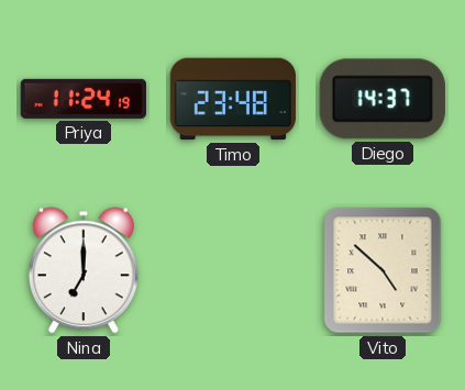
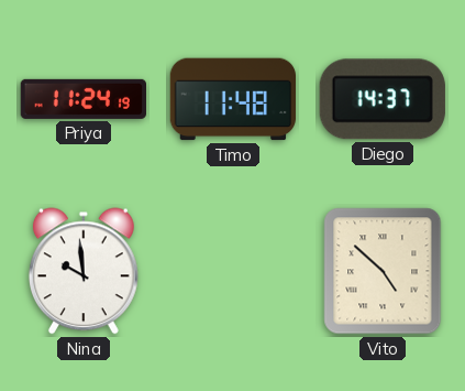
Timo: 23:48 -> 11:48 (233, 99)
Nina: 7:00 -> 9:59 (84, 271)
